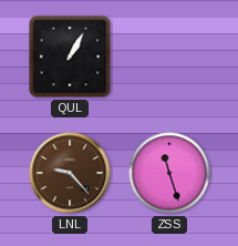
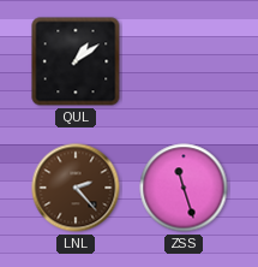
QUL: 1:05 -> 1:09 (76, 61)
LNL: 9:23 -> 2:23 (76, 188)
